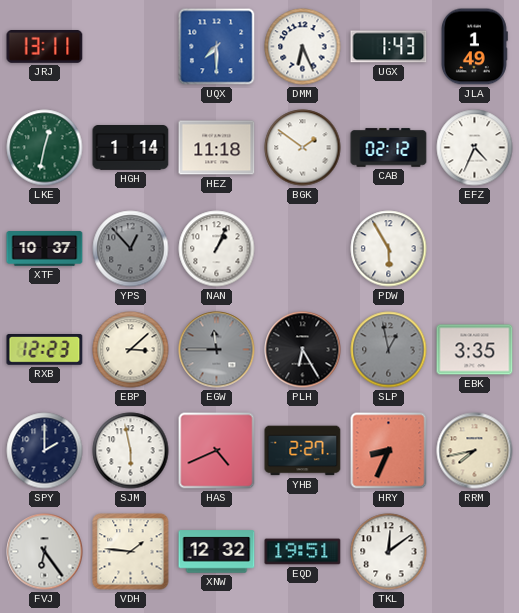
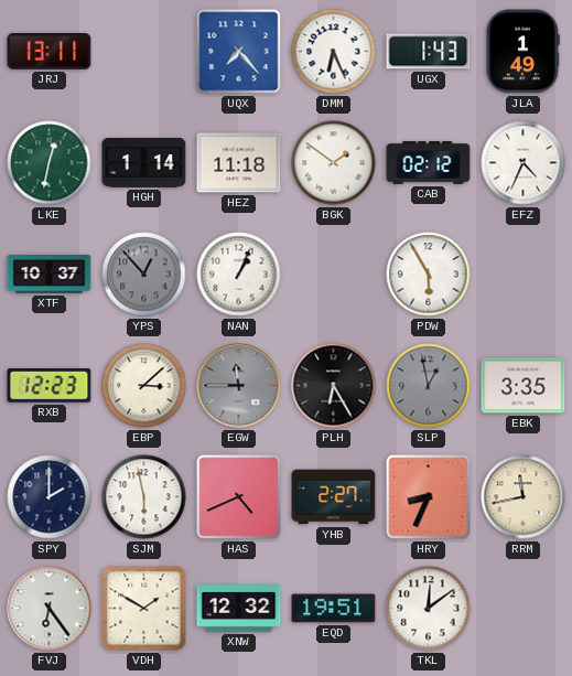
UQX: 7:30 -> 7:23 (239, 52)
RRM: 7:43 -> 11:43 (524, 497)
VDH: 1:46 -> 1:50 (144, 609)
